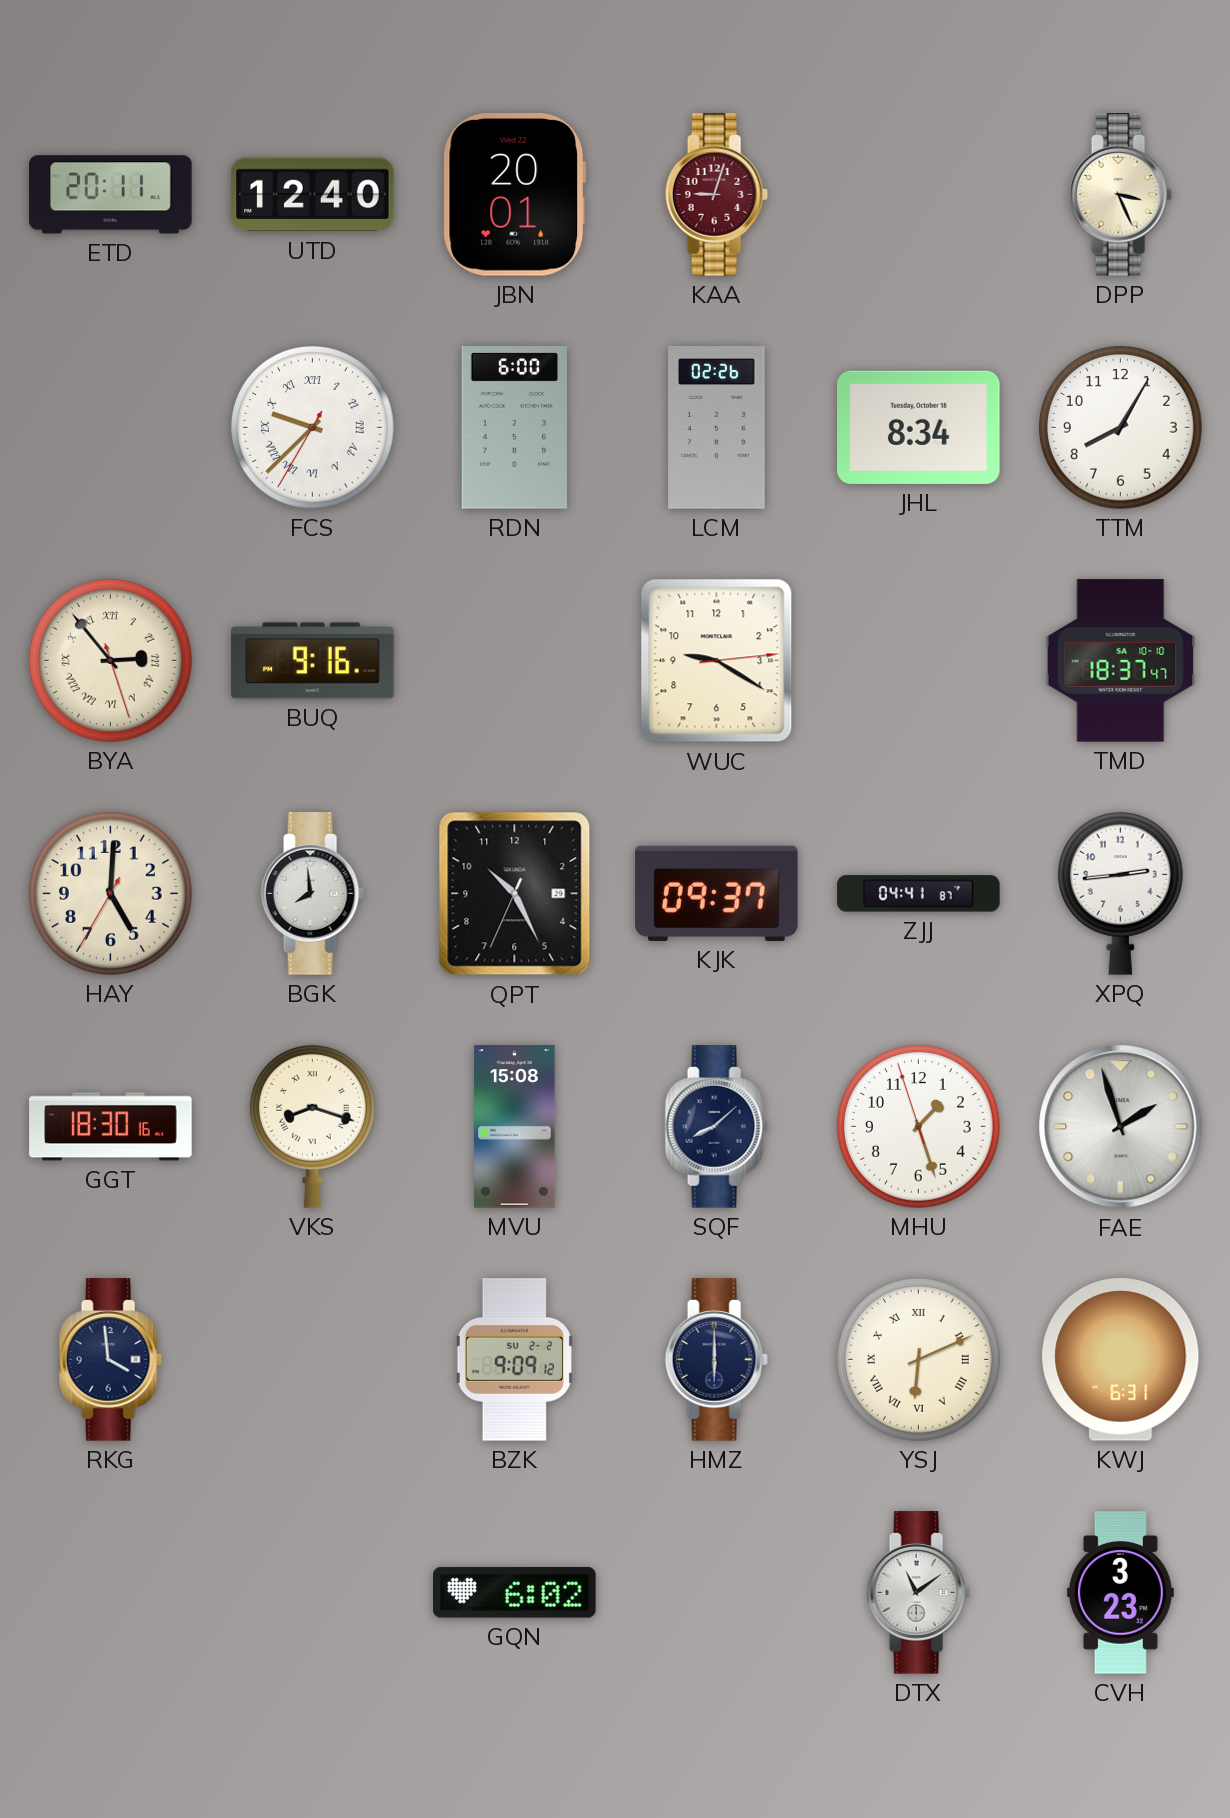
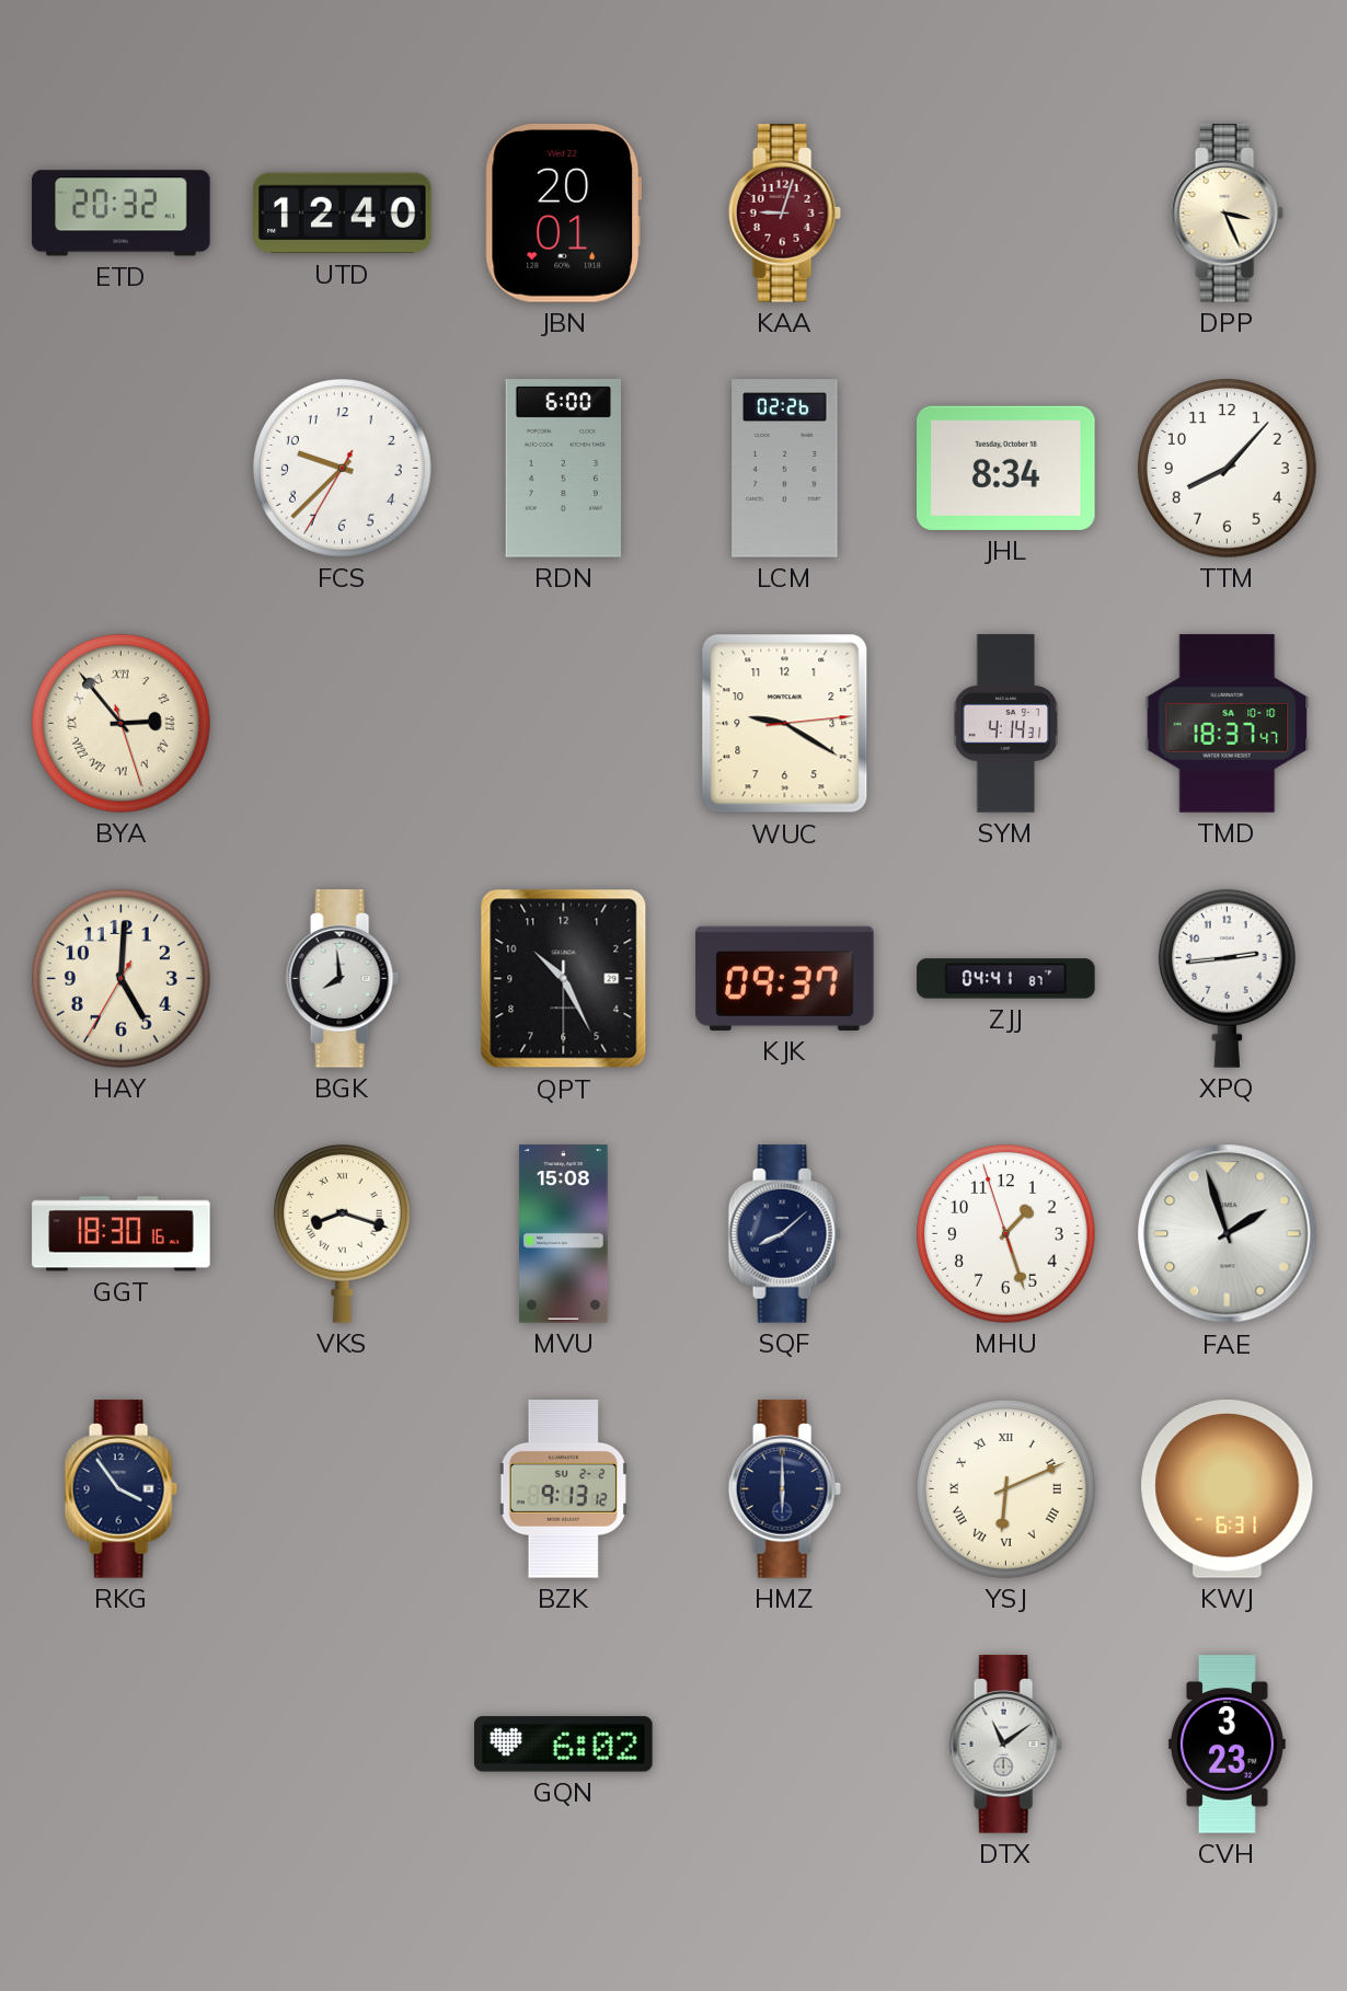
ETD: 20:11 -> 20:32 (122, 214)
FCS numerals: Roman -> Arabic (342, 468)
TTM: 8:05 -> 8:07 (1227, 468)
BUQ: 9:16 -> none (313, 661)
SYM: none -> 4:14 (1006, 724)
QPT: 10:25:34 -> 10:25:30 (564, 979)
RKG: 3:59 -> 3:54 (120, 1489)
BZK: 9:09 -> 9:13 (563, 1489)
